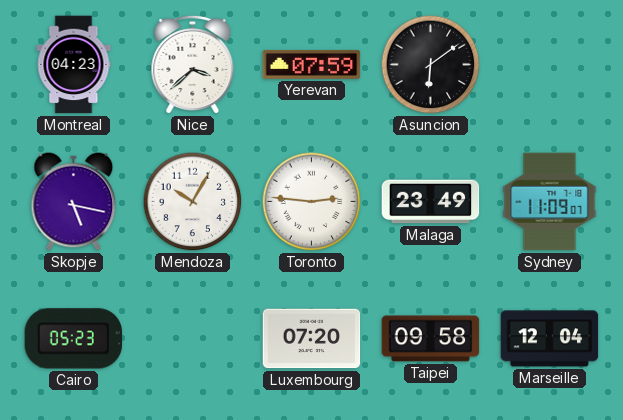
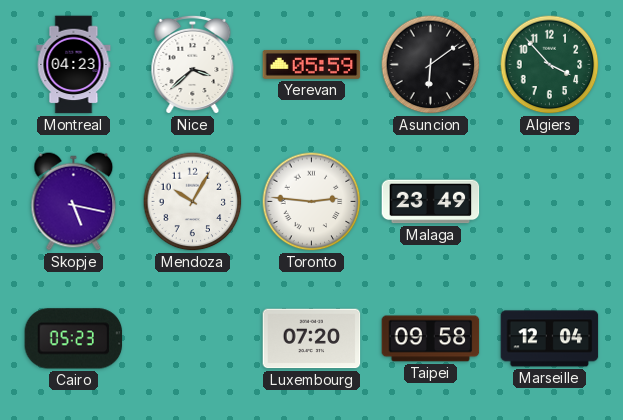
Yerevan: 07:59 -> 05:59 (312, 64)
Algiers: none -> 3:53 (550, 65)
Sydney: 11:09 -> none (550, 202)
